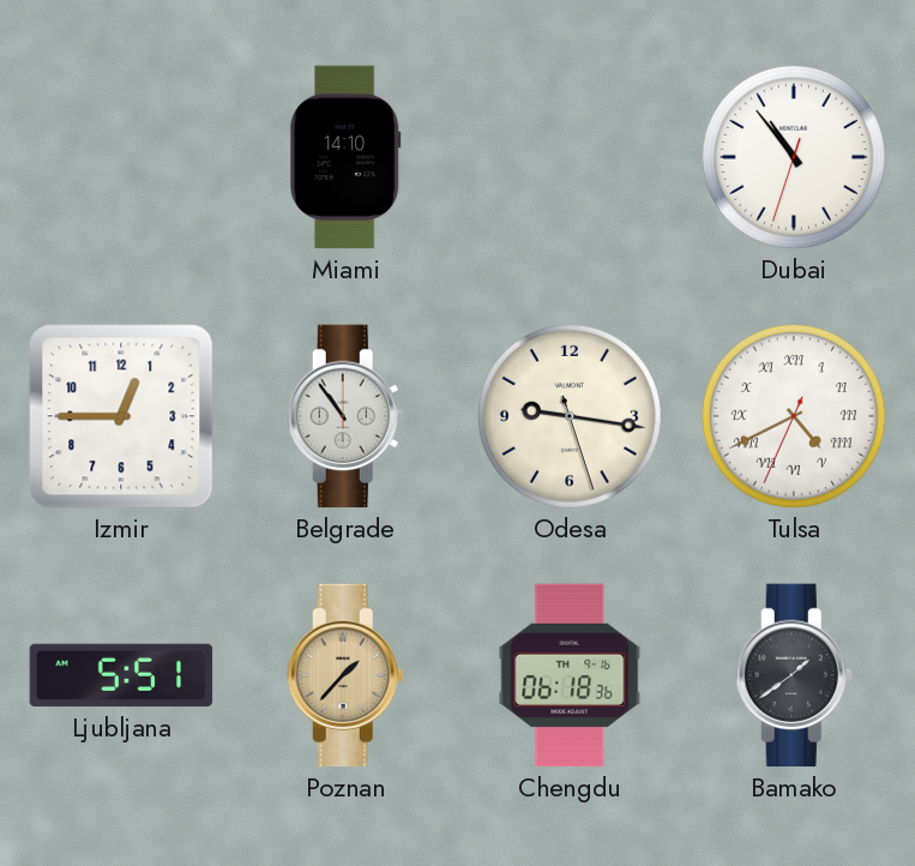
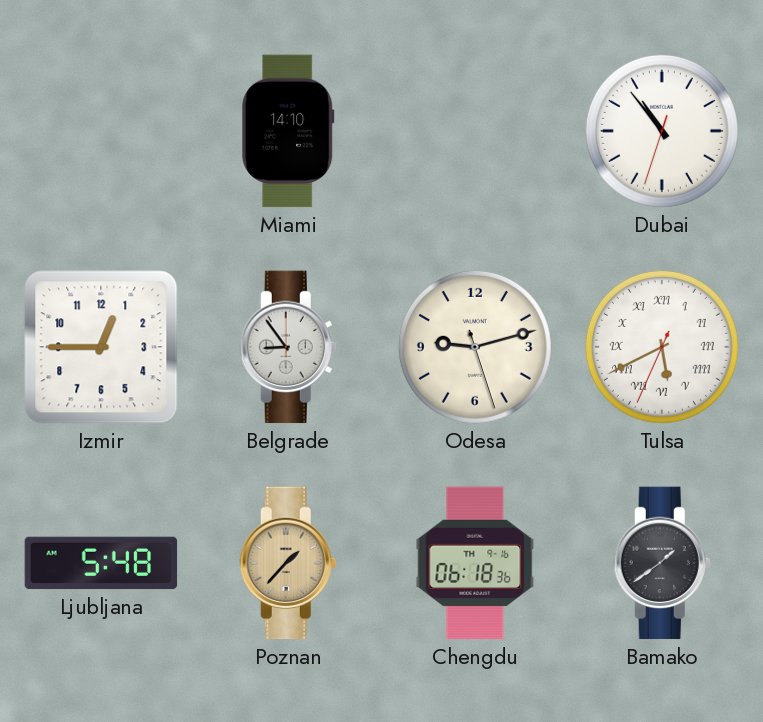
Belgrade: 10:54 -> 8:54 (288, 347)
Odesa: 9:16 -> 9:12 (475, 347)
Tulsa: 4:40 -> 5:40 (662, 347)
Ljubljana: 5:51 -> 5:48 (101, 563)
